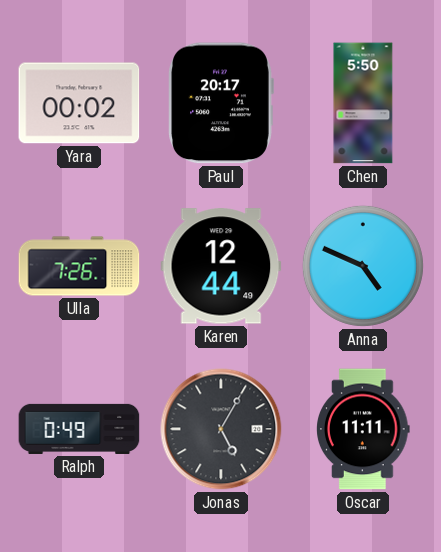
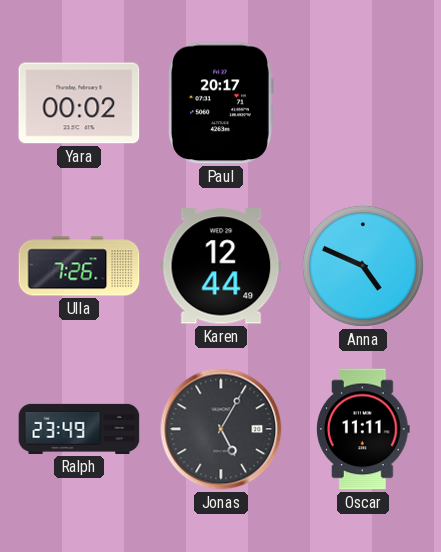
Chen: 5:50 -> none (363, 103)
Ralph: 0:49 -> 23:49 (79, 429)
